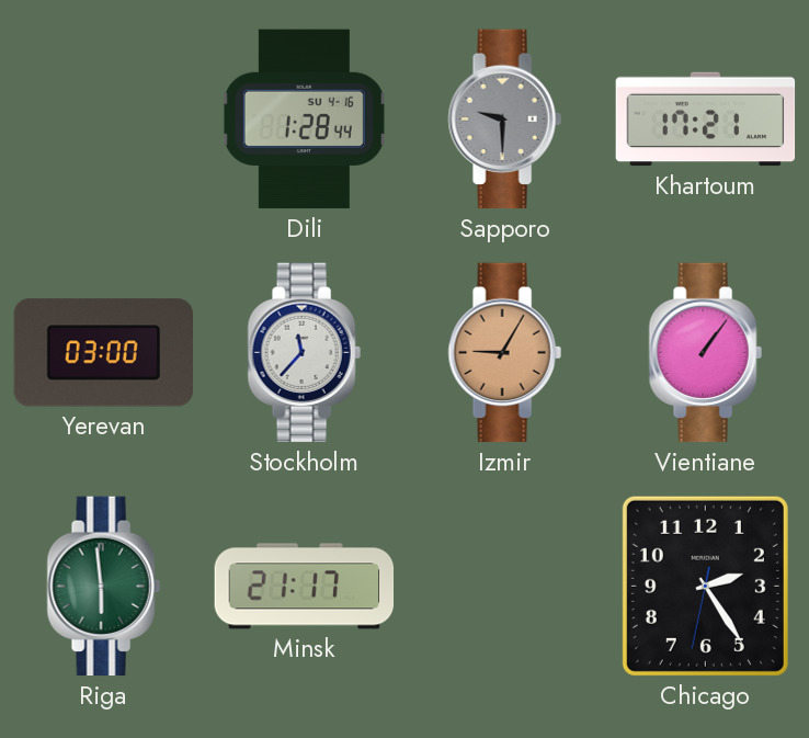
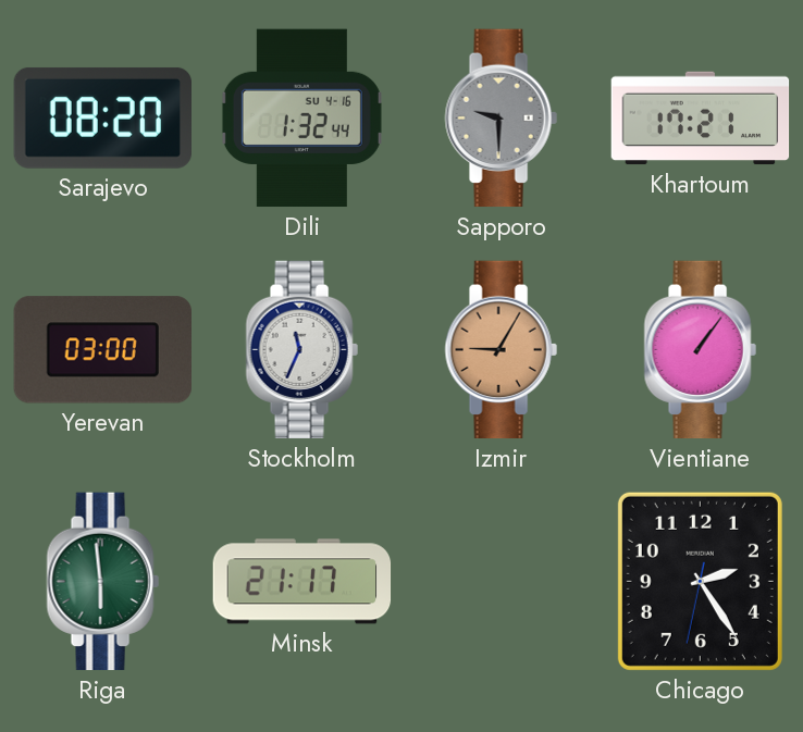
Sarajevo: none -> 08:20 (102, 117)
Dili: 1:28 -> 1:32 (301, 119)
Stockholm: 11:37 -> 11:34 (301, 350)
